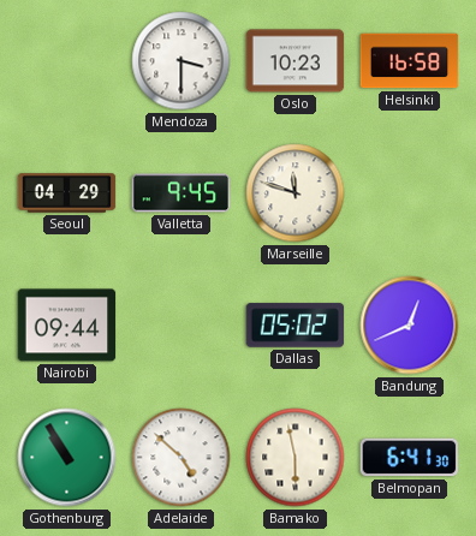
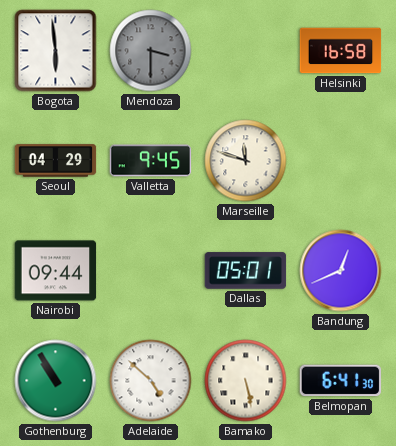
Bogota: none -> 5:59 (56, 51)
Mendoza dial: white -> grey (151, 51)
Oslo: 10:23 -> none (296, 61)
Dallas: 05:02 -> 05:01 (246, 271)
Bamako: 5:58 -> 5:28 (246, 381)
